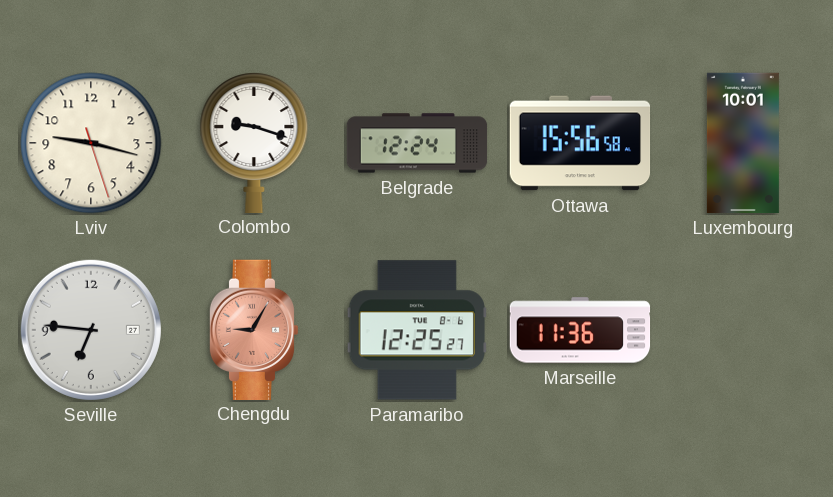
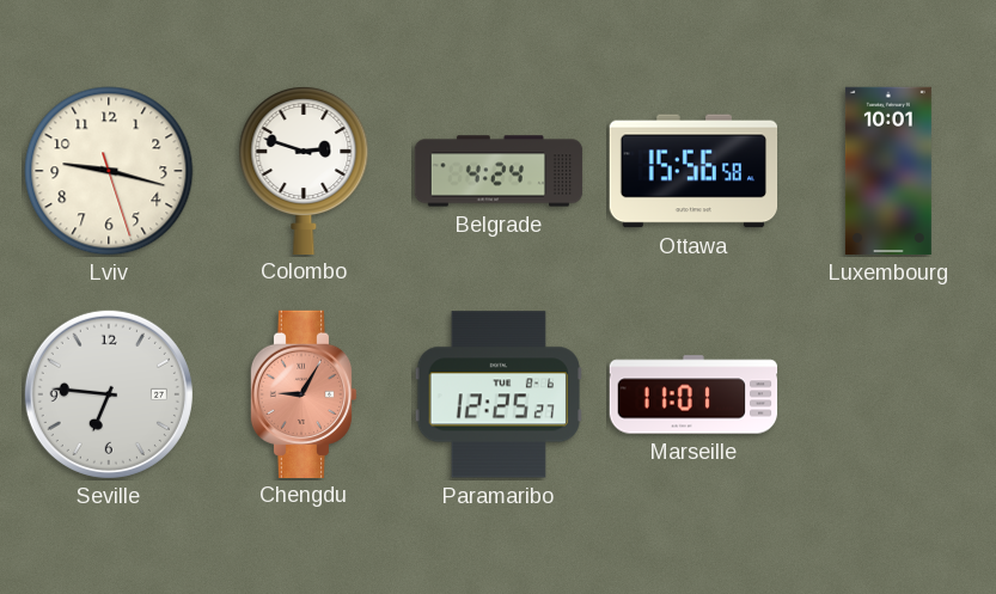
Colombo: 9:18 -> 2:48 (304, 170)
Belgrade: 12:24 -> 4:24 (499, 171)
Marseille: 11:36 -> 11:01 (693, 394)
